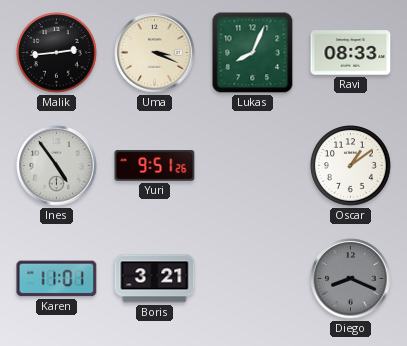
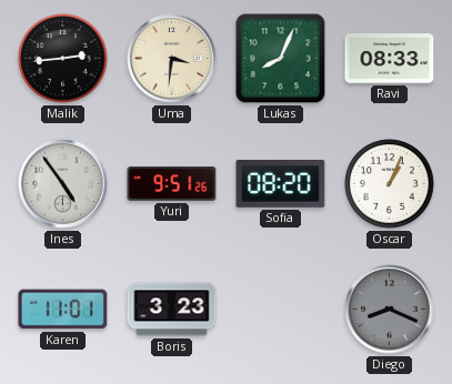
Uma: 3:19 -> 3:31 (172, 59)
Sofia: none -> 08:20 (281, 184)
Oscar: 1:09 -> 1:04 (390, 184)
Boris: 3:21 -> 3:23 (172, 310)
